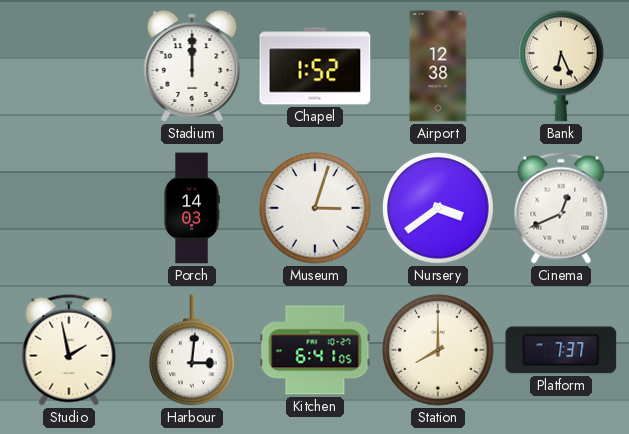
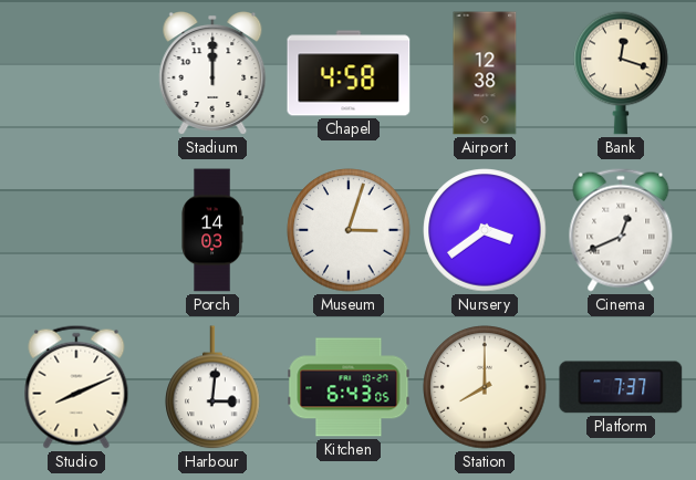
Chapel: 1:52 -> 4:58 (349, 73)
Bank: 6:26 -> 12:18 (621, 73)
Studio: 1:58 -> 8:11 (76, 387)
Kitchen: 6:41 -> 6:43 (349, 387)
